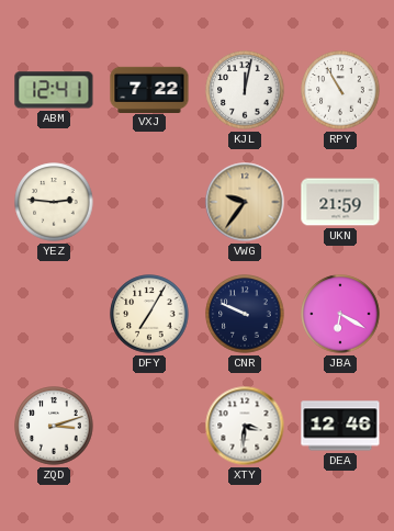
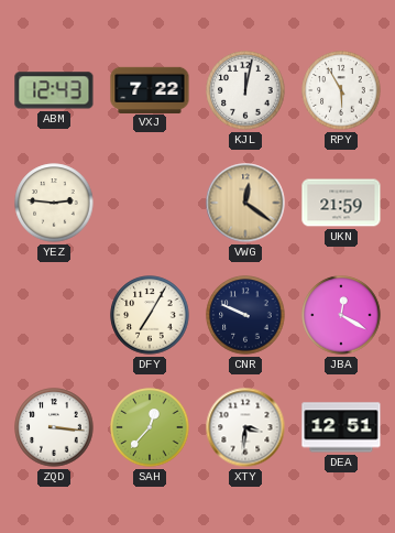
ABM: 12:41 -> 12:43 (54, 90)
RPY: 10:55 -> 5:55 (341, 90)
VWG: 9:36 -> 12:21 (245, 203)
JBA: 6:20 -> 12:20 (341, 315)
ZQD: 3:12 -> 3:16 (54, 427)
SAH: none -> 12:37 (150, 427)
DEA: 12:46 -> 12:51 (341, 427)
